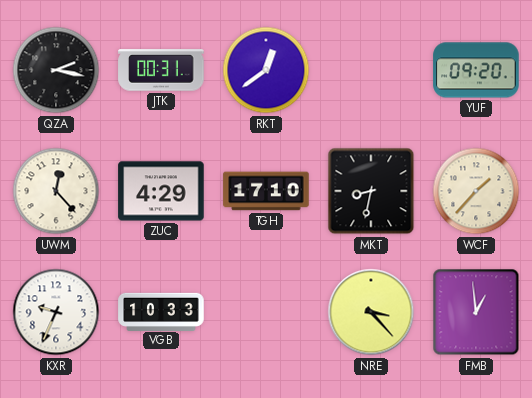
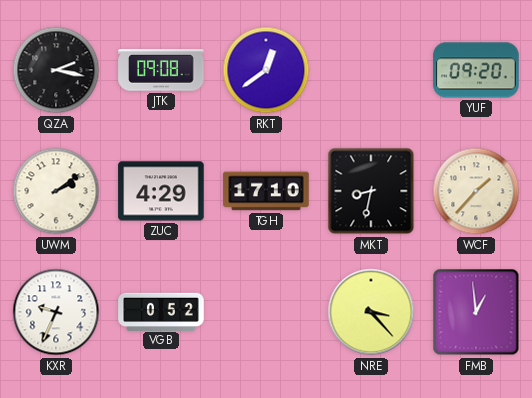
JTK: 00:31 -> 09:08 (161, 70)
UWM: 12:23 -> 2:09 (56, 191)
VGB: 10:33 -> 0:52 (161, 311)
